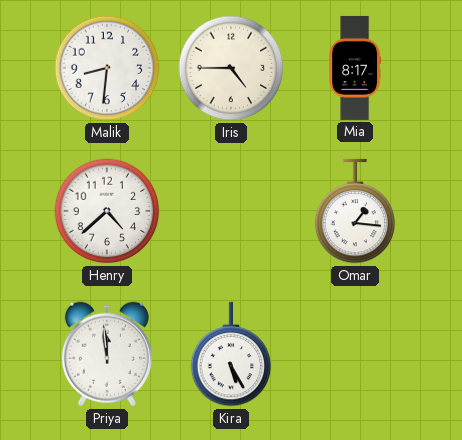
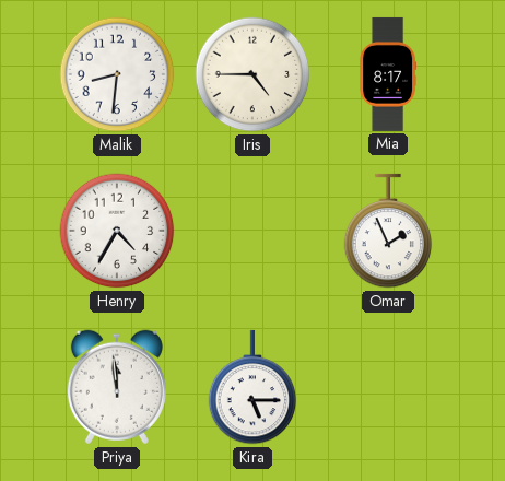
Henry: 4:38 -> 4:35 (117, 231)
Omar: 1:16 -> 1:56 (388, 231)
Kira: 5:25 -> 5:15 (252, 387)
